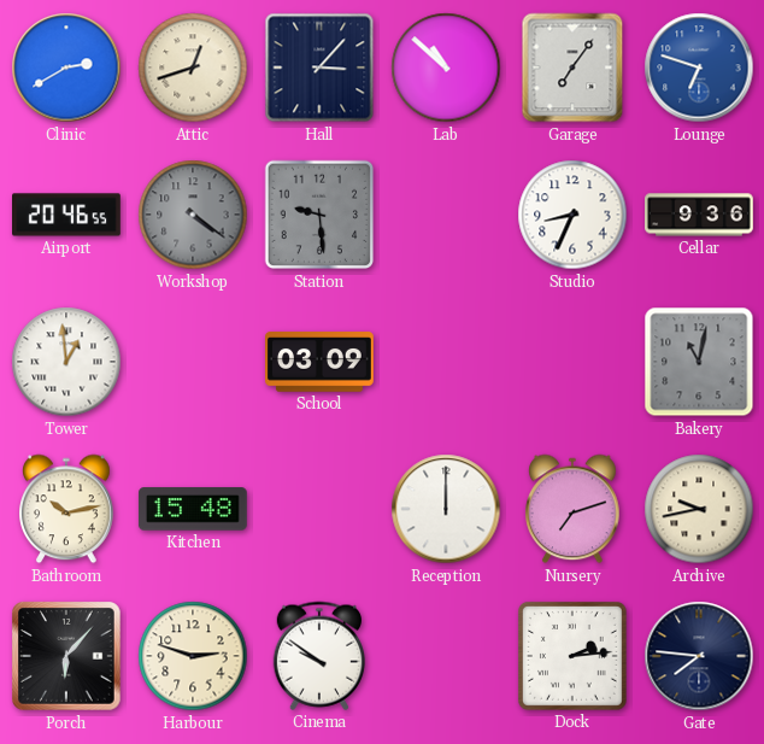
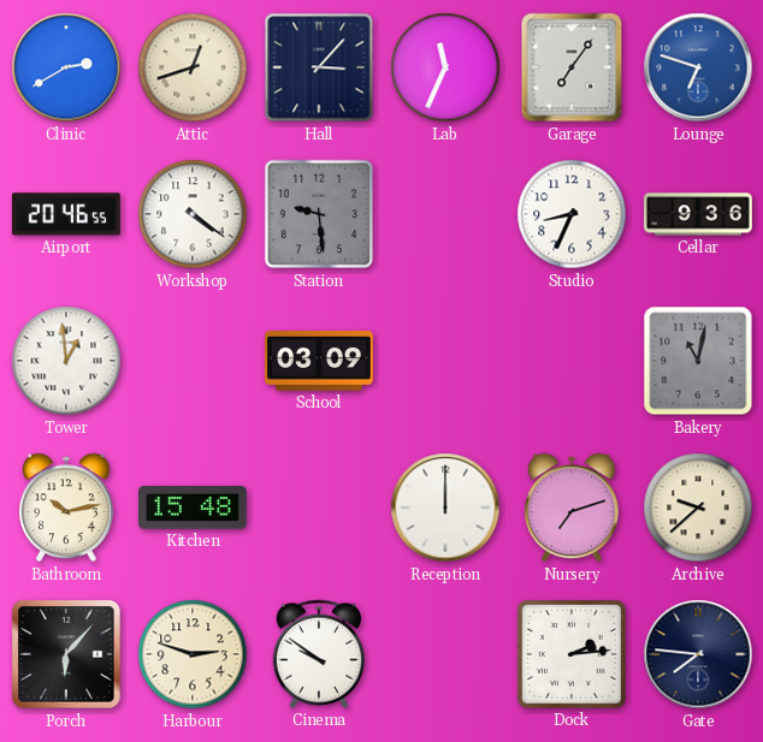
Lab: 10:52 -> 11:34 (445, 67)
Workshop dial: grey -> white (193, 214)
Archive: 9:43 -> 9:38 (698, 507)
